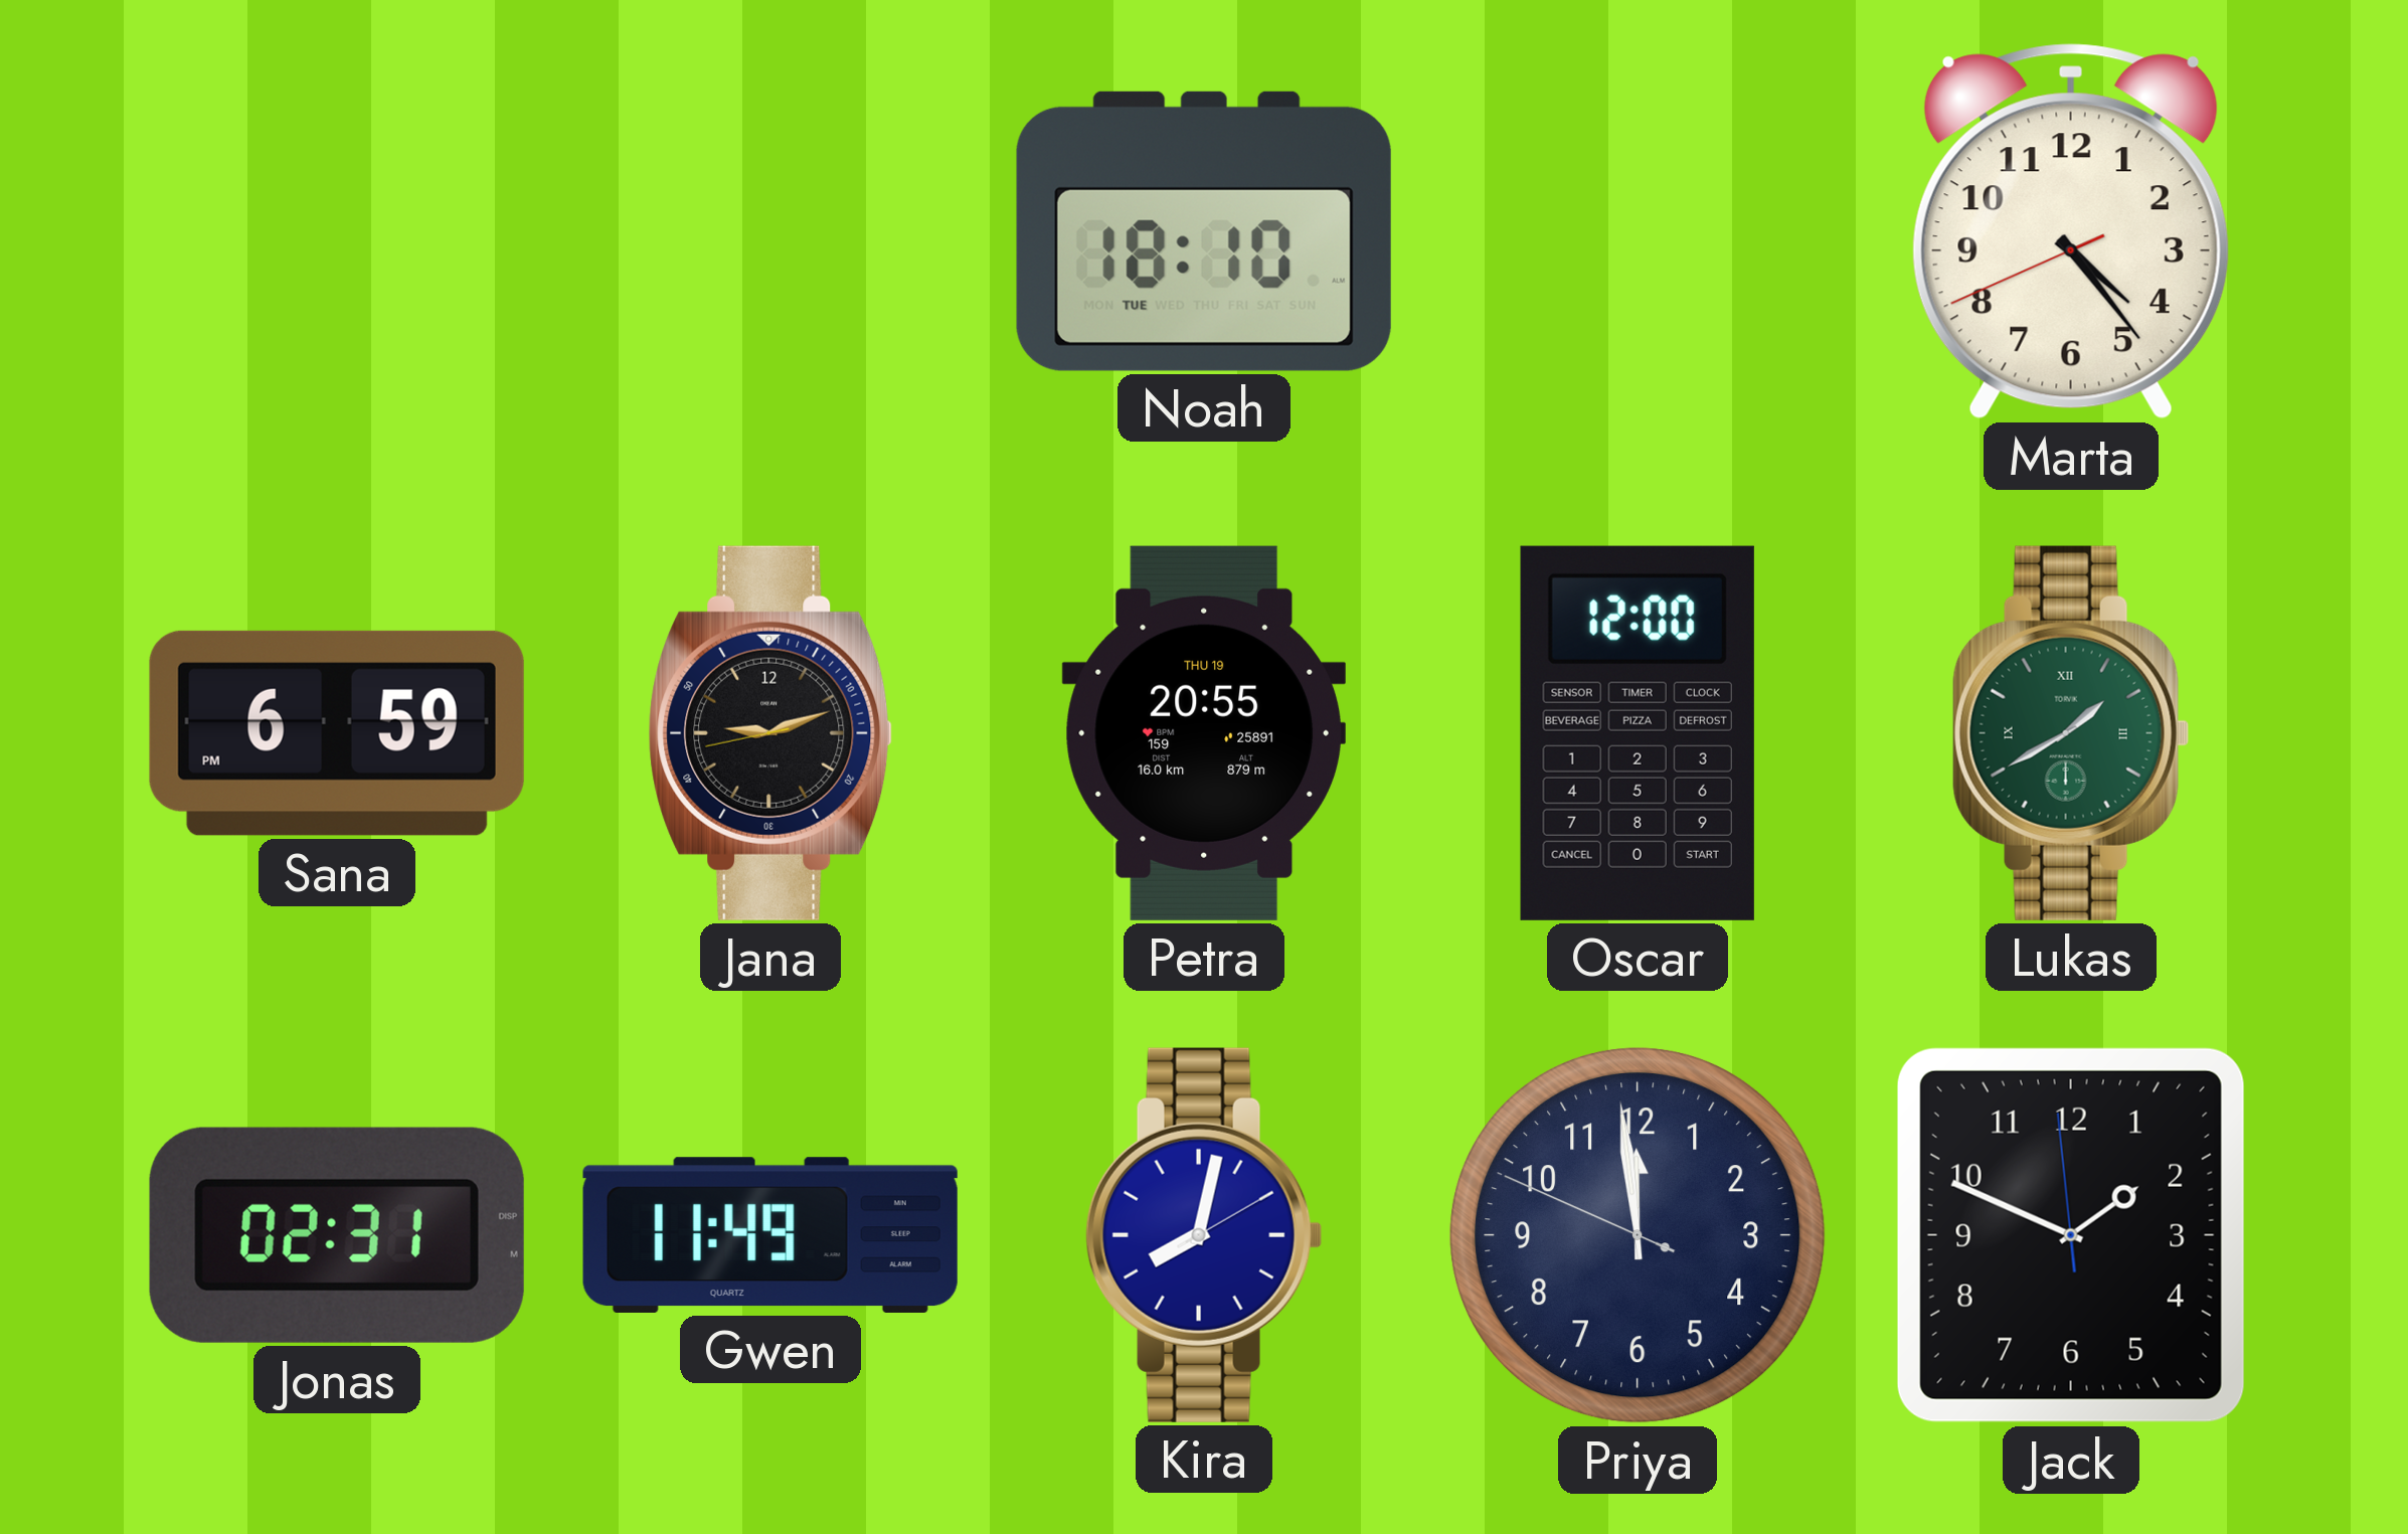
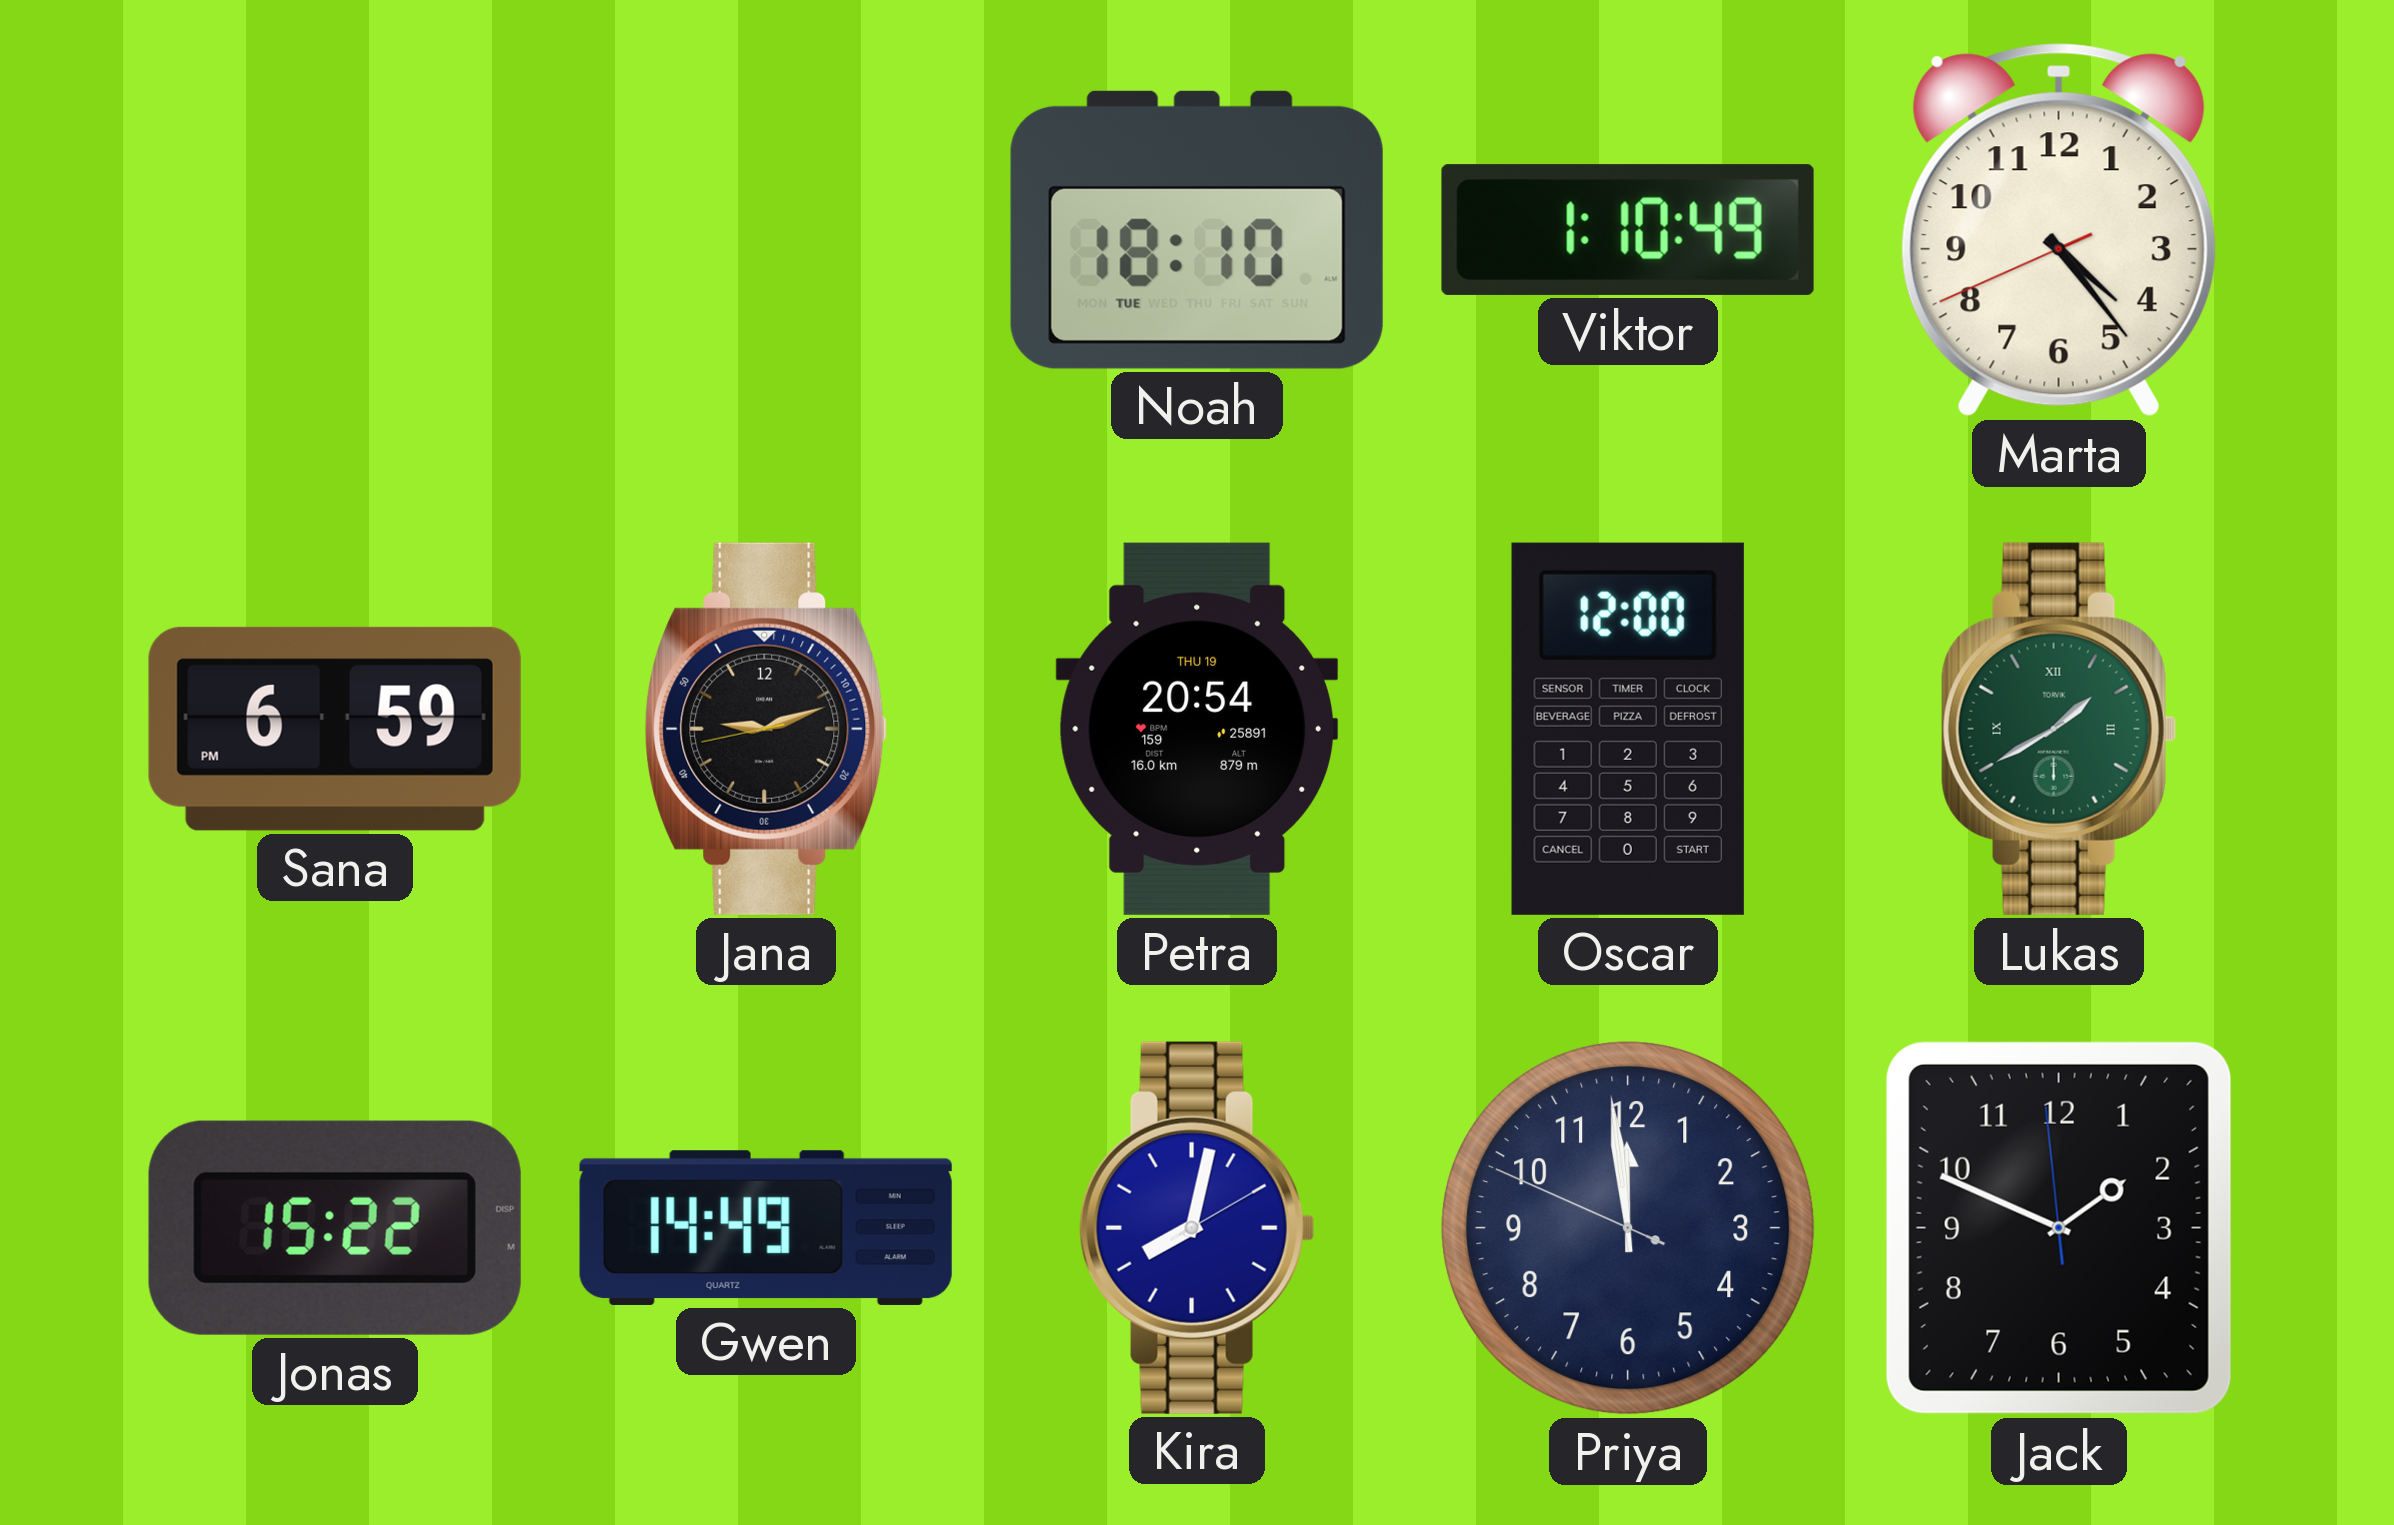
Viktor: none -> 1:10 (1628, 230)
Petra: 20:55 -> 20:54 (1197, 729)
Jonas: 02:31 -> 15:22 (335, 1228)
Gwen: 11:49 -> 14:49 (766, 1228)
